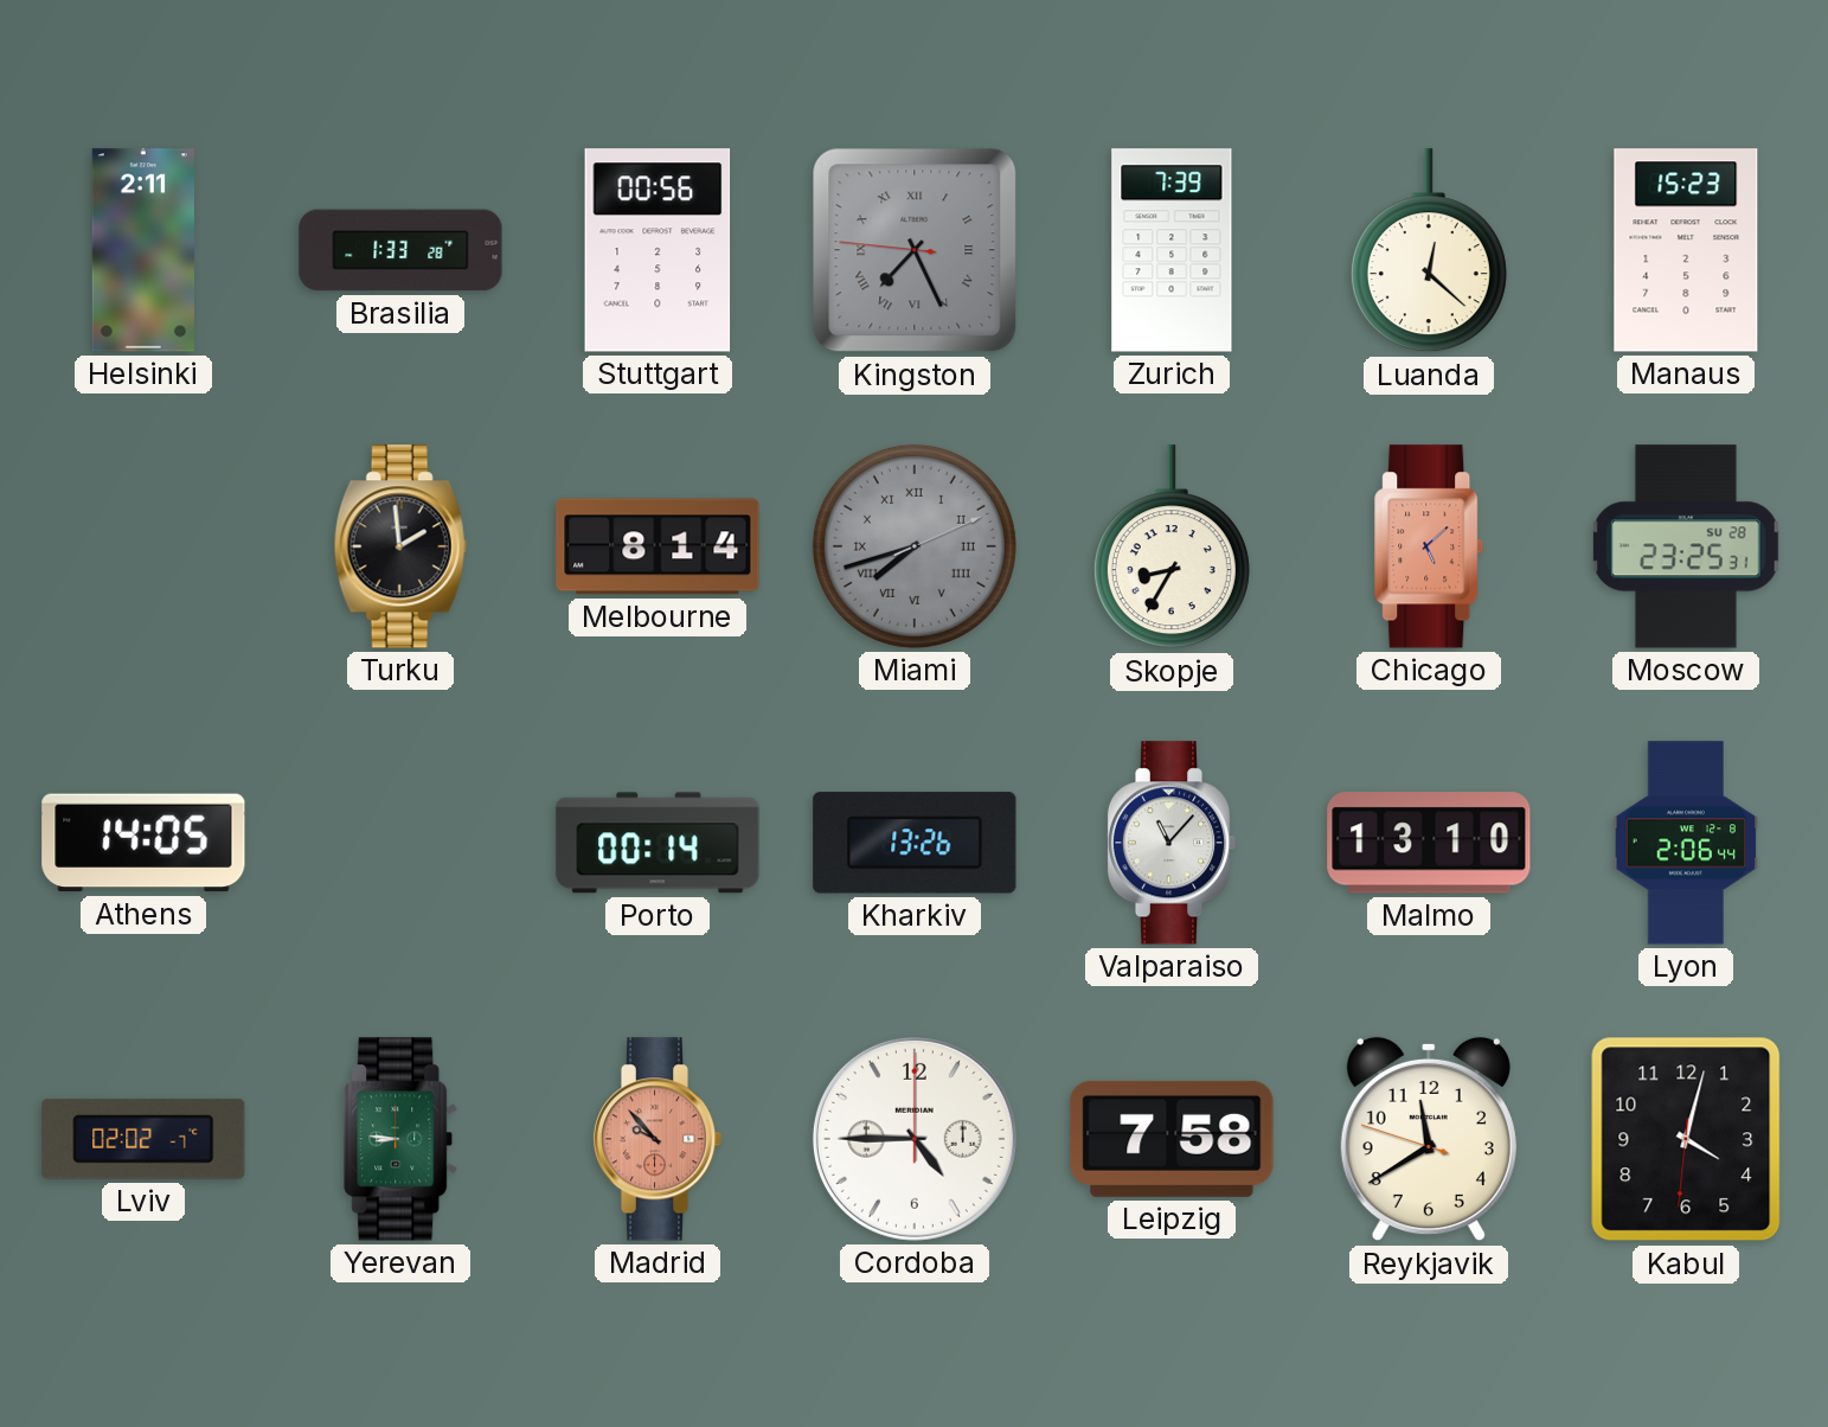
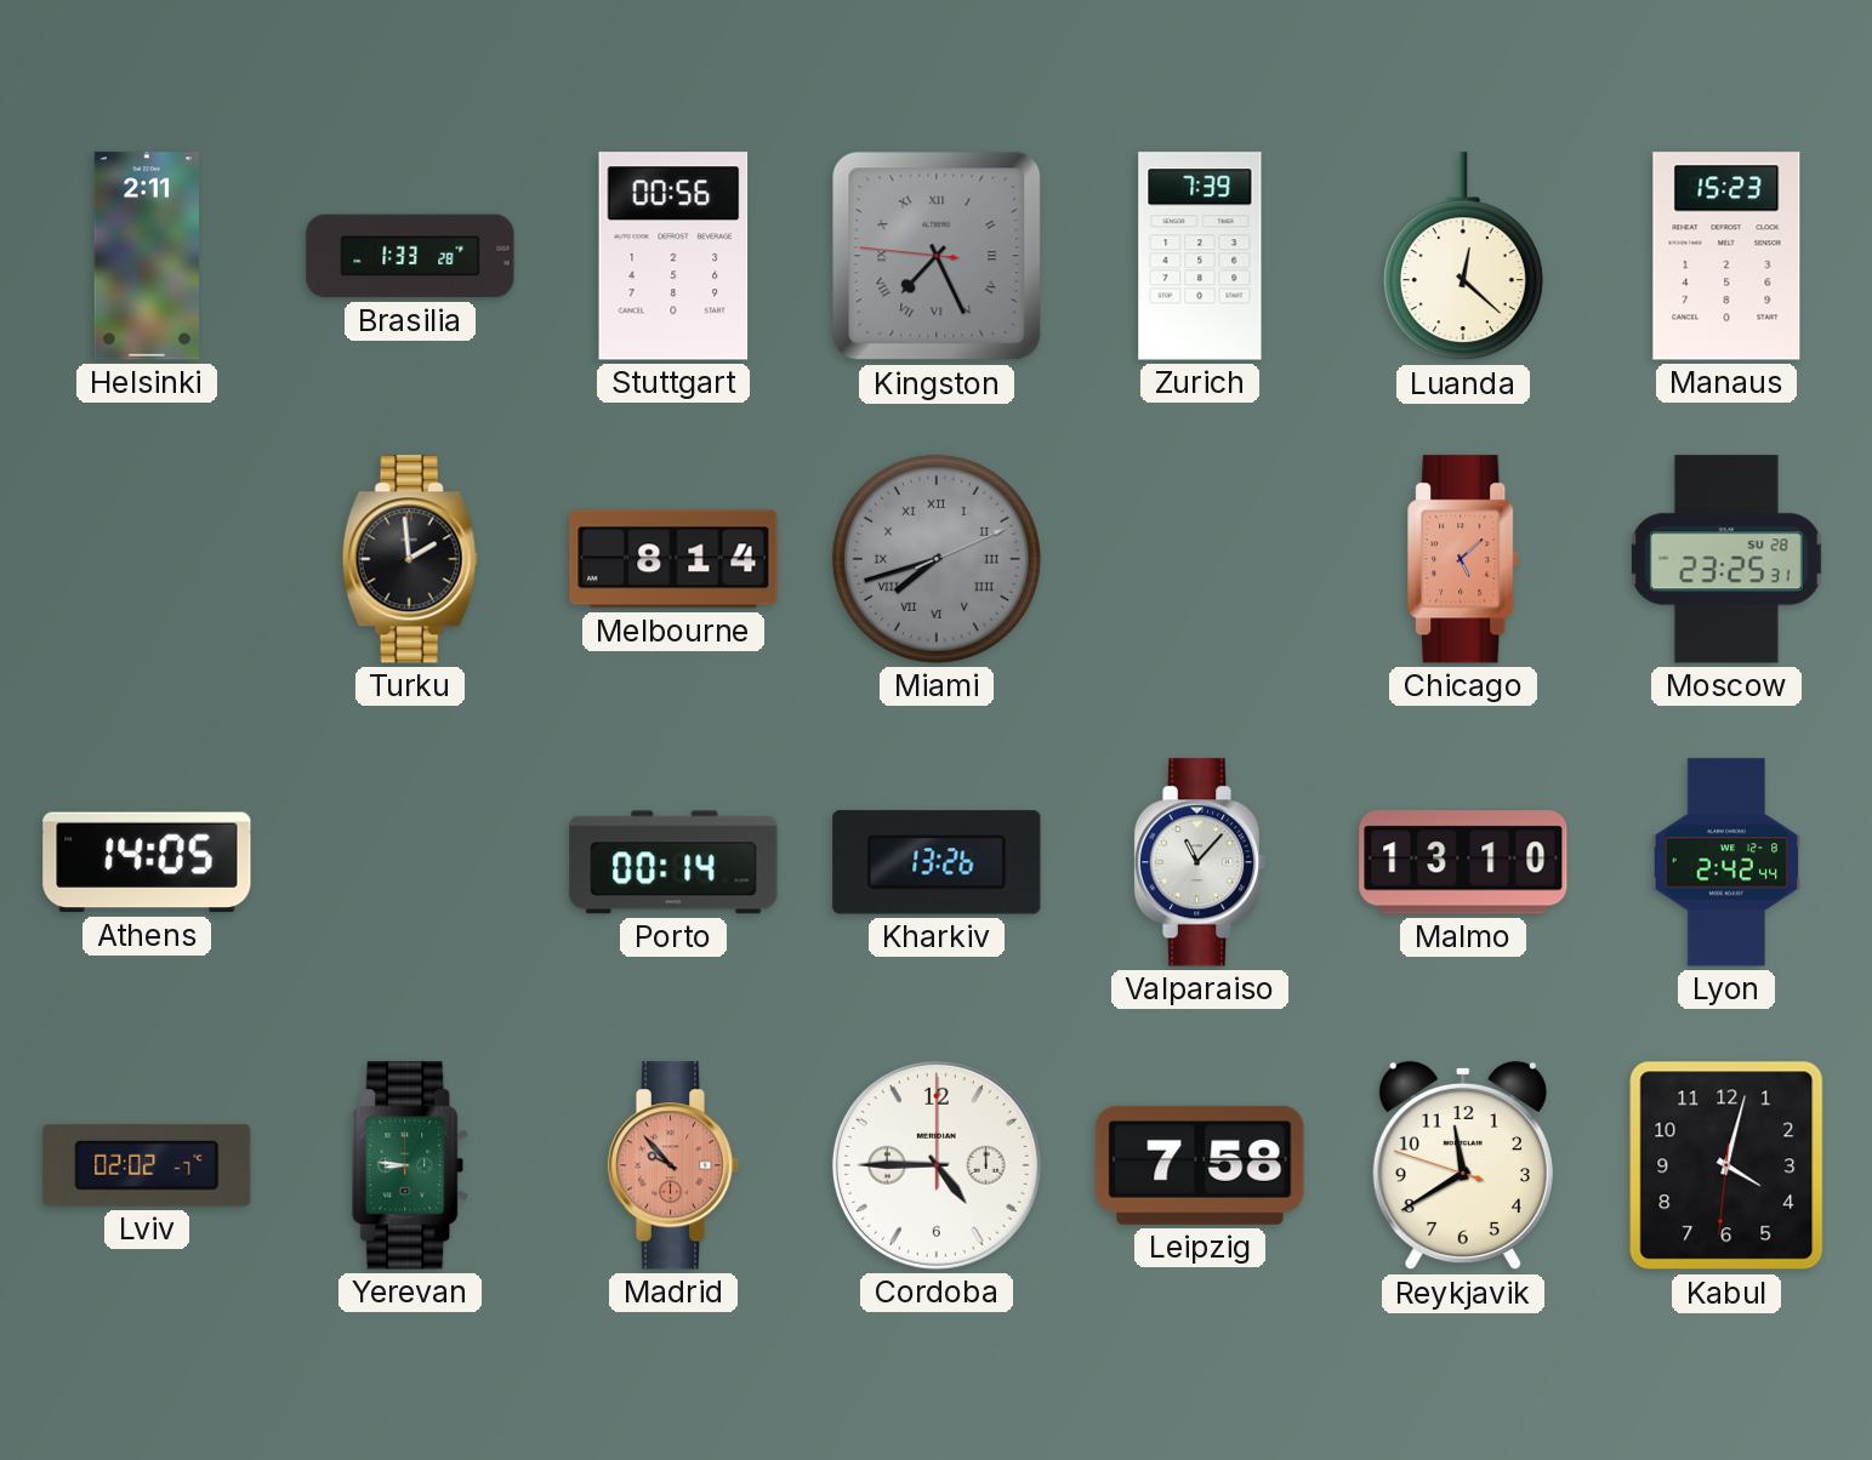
Skopje: 8:35 -> none (1172, 548)
Lyon: 2:06 -> 2:42 (1726, 862)
